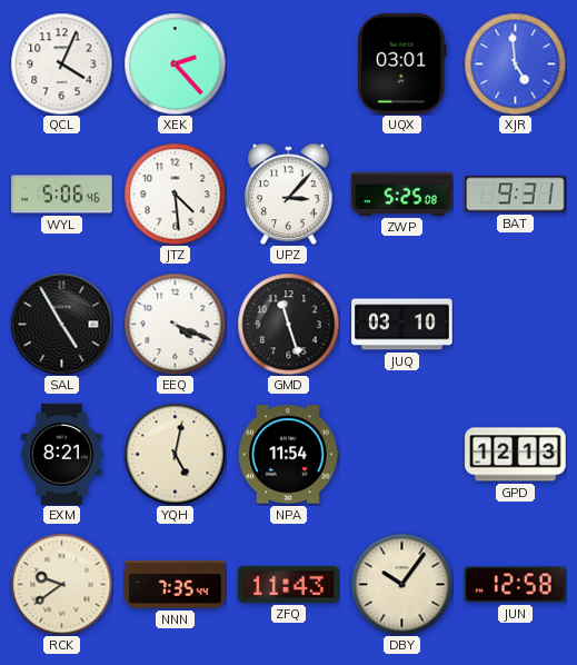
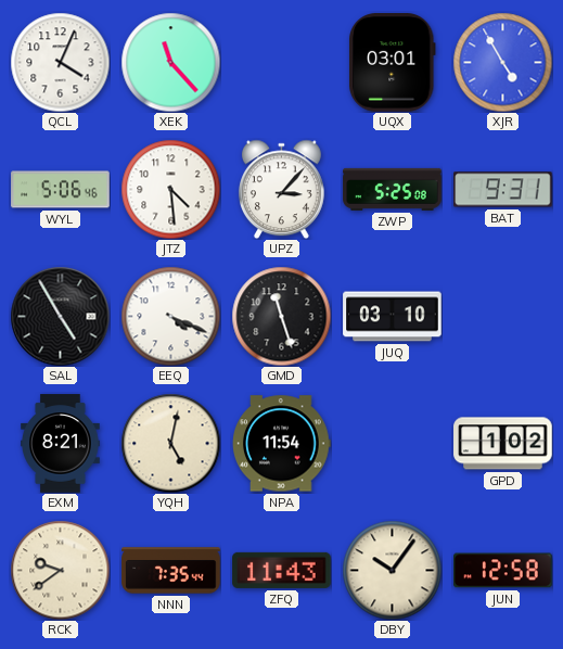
XEK: 2:23 -> 11:23 (170, 62)
XJR: 4:59 -> 4:55 (502, 62)
GPD: 12:13 -> 1:02 (503, 444)
